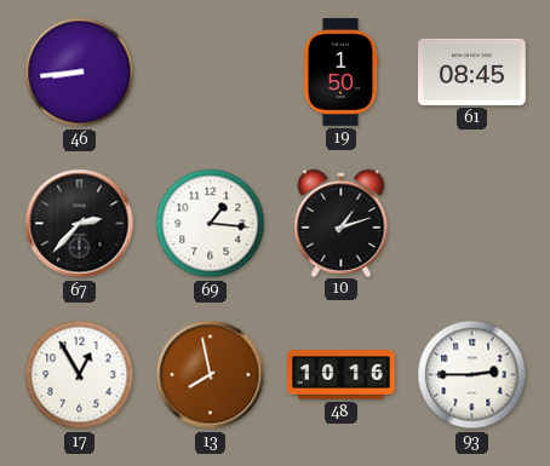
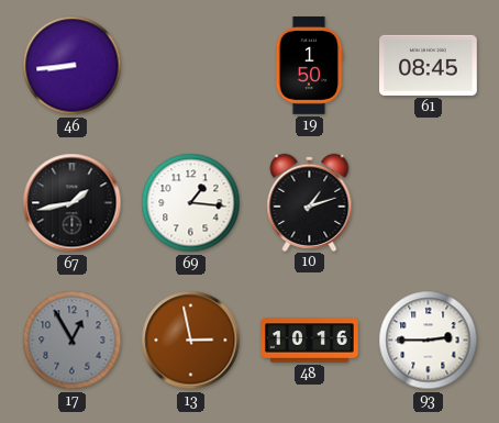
67: 2:37 -> 1:43 (73, 203)
17 dial: white -> grey (73, 341)
13: 7:58 -> 2:58 (191, 341)
